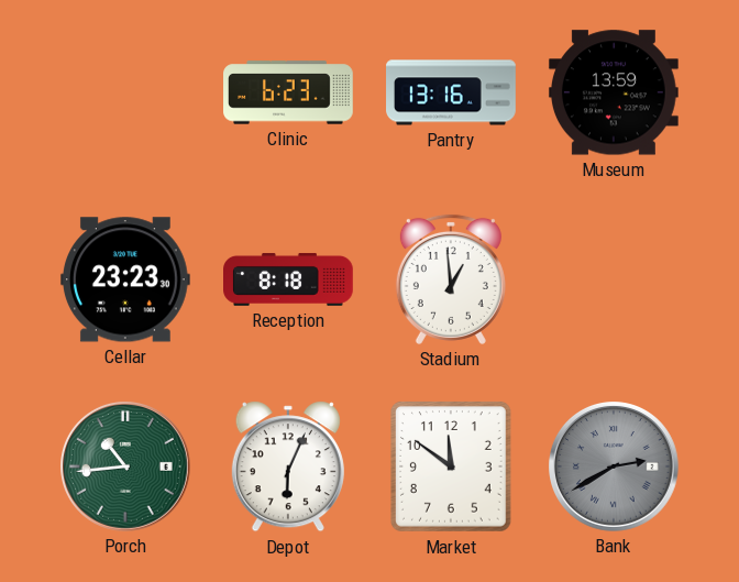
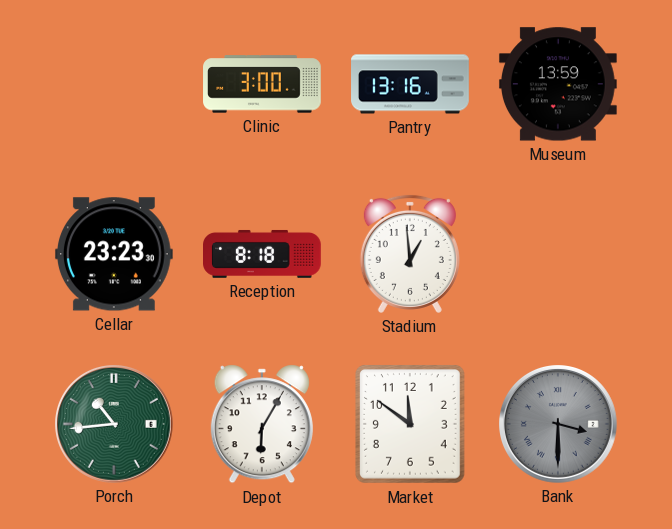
Clinic: 6:23 -> 3:00 (262, 84)
Depot: 6:04 -> 6:05 (262, 424)
Bank: 2:40 -> 3:30 (559, 425)
